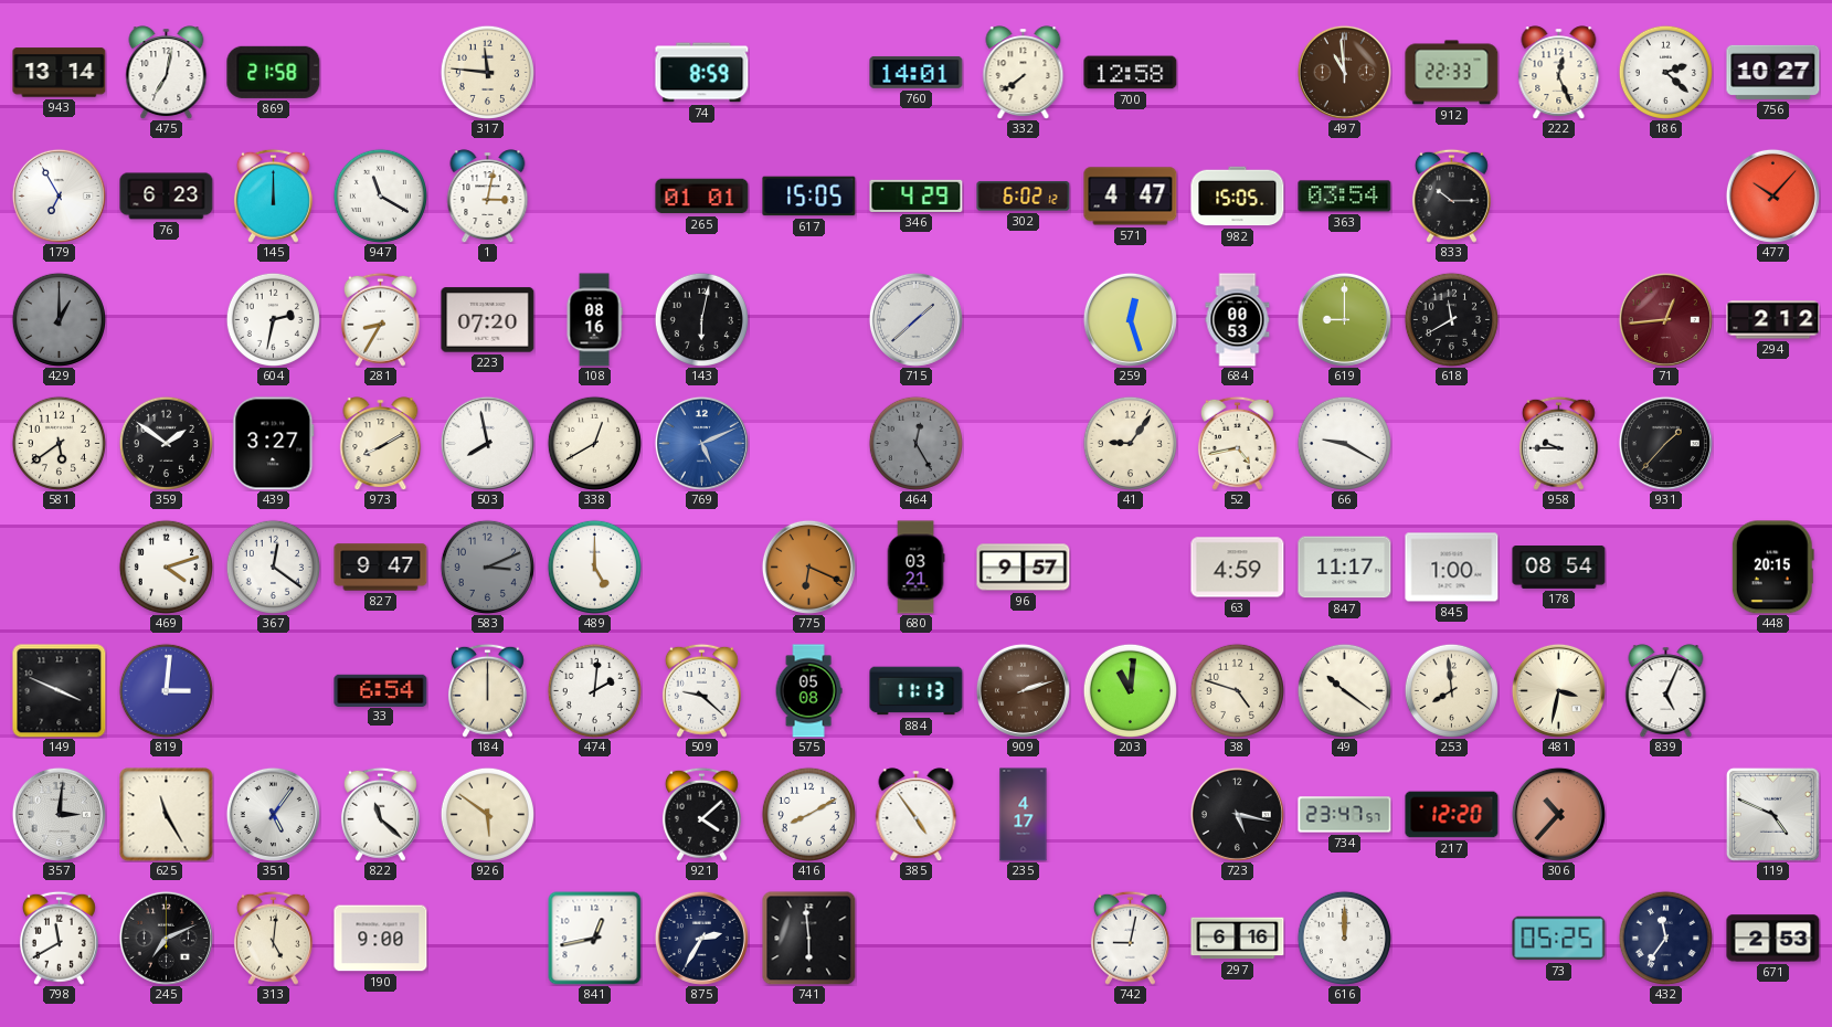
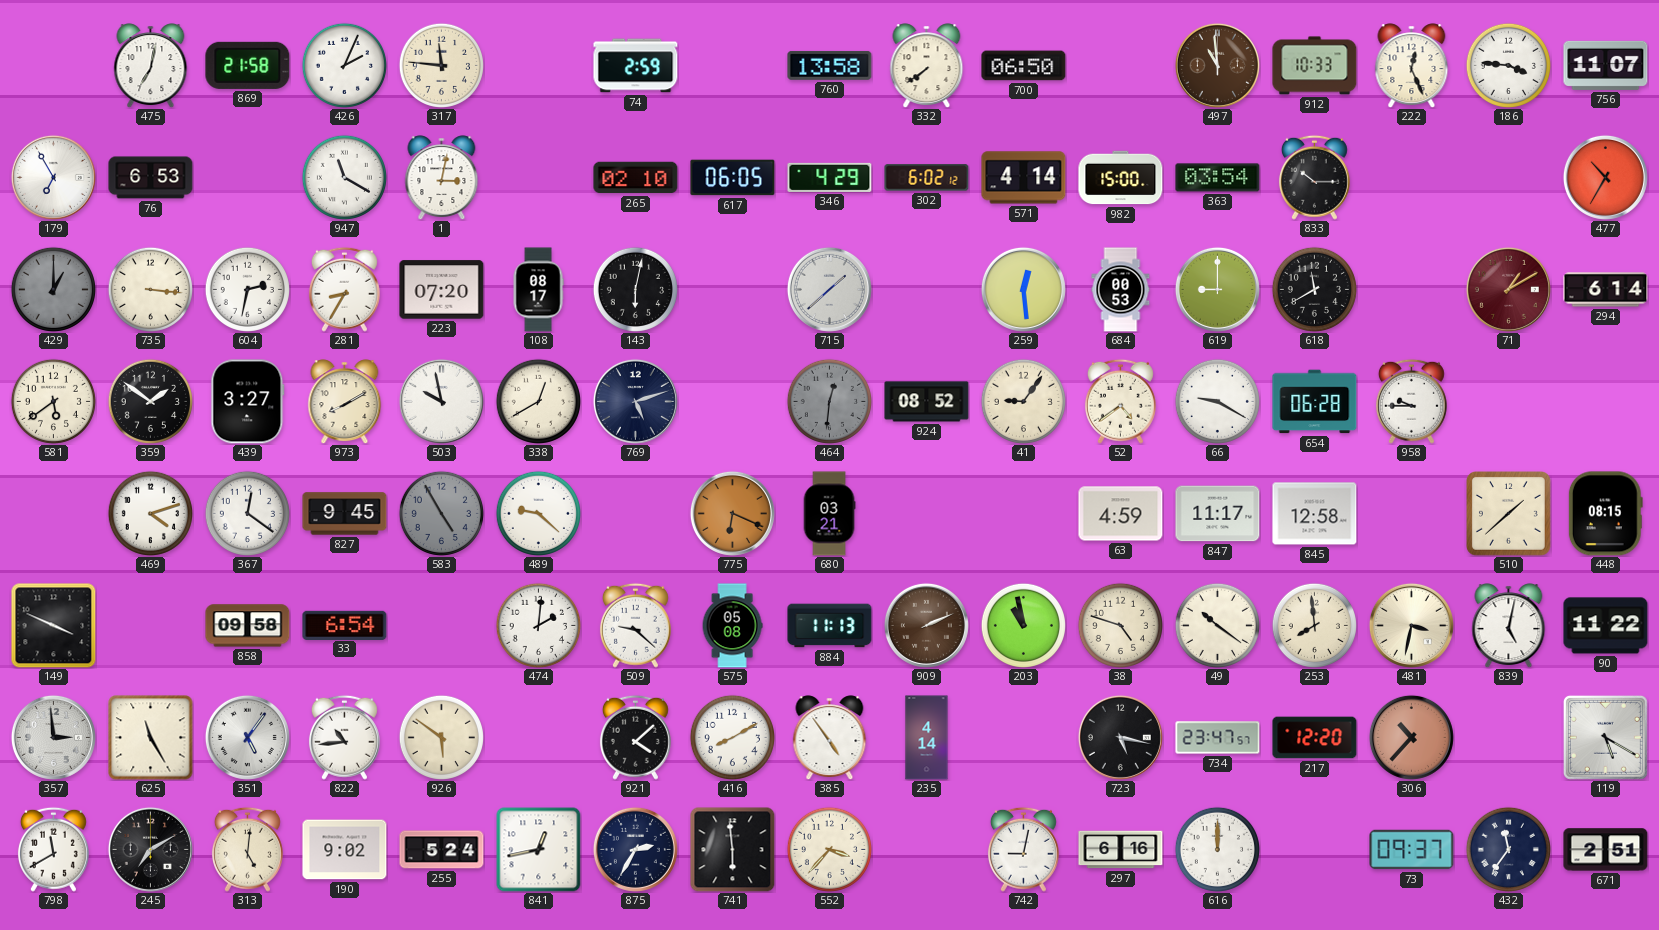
943: 13:14 -> none (60, 73)
426: none -> 2:04 (344, 65)
74: 8:59 -> 2:59 (636, 66)
760: 14:01 -> 13:58 (830, 65)
700: 12:58 -> 06:50 (1024, 66)
912: 22:33 -> 10:33 (1315, 66)
186: 2:22 -> 3:46 (1508, 65)
756: 10:27 -> 11:07 (1606, 65)
76: 6:23 -> 6:53 (151, 178)
145: 12:00 -> none (273, 195)
265: 01:01 -> 02:10 (636, 178)
617: 15:05 -> 06:05 (733, 178)
571: 4:47 -> 4:14 (1024, 178)
982: 15:05 -> 15:00 (1121, 178)
477: 10:07 -> 10:35 (1605, 177)
735: none -> 3:16 (150, 289)
108: 08:16 -> 08:17 (538, 290)
259: 12:27 -> 12:29 (1023, 289)
71: 12:44 -> 1:10 (1508, 289)
294: 2:12 -> 6:14 (1606, 290)
503: 7:58 -> 9:58 (441, 401)
769: 5:11 -> 5:12 (635, 401)
769 dial: blue -> navy (635, 401)
464: 12:25 -> 12:31 (829, 401)
924: none -> 08:52 (927, 402)
52: 4:43 -> 4:39 (1120, 401)
654: none -> 06:28 (1315, 402)
931: 1:37 -> none (1665, 443)
827: 9:47 -> 9:45 (345, 514)
583: 3:11 -> 4:55 (441, 513)
489: 5:00 -> 9:22 (538, 513)
96: 9:57 -> none (1024, 568)
845: 1:00 -> 12:58 (1315, 514)
178: 08:54 -> none (1559, 568)
510: none -> 1:38 (1509, 514)
448: 20:15 -> 08:15 (1605, 514)
819: 3:01 -> none (166, 690)
858: none -> 09:58 (248, 626)
184: 12:00 -> none (487, 690)
909: 2:12 -> 2:11 (926, 625)
203: 11:01 -> 10:58 (1023, 625)
839: 5:04 -> 5:02 (1509, 625)
90: none -> 11:22 (1606, 626)
357: 3:01 -> 2:59 (53, 737)
822: 11:22 -> 10:44 (344, 737)
235: 4:17 -> 4:14 (927, 738)
119: 4:49 -> 5:20 (1605, 737)
245: 7:11 -> 7:10 (150, 849)
190: 9:00 -> 9:02 (345, 850)
255: none -> 5:24 (442, 850)
552: none -> 3:37 (829, 849)
73: 05:25 -> 09:37 (1412, 850)
671: 2:53 -> 2:51 (1606, 850)
